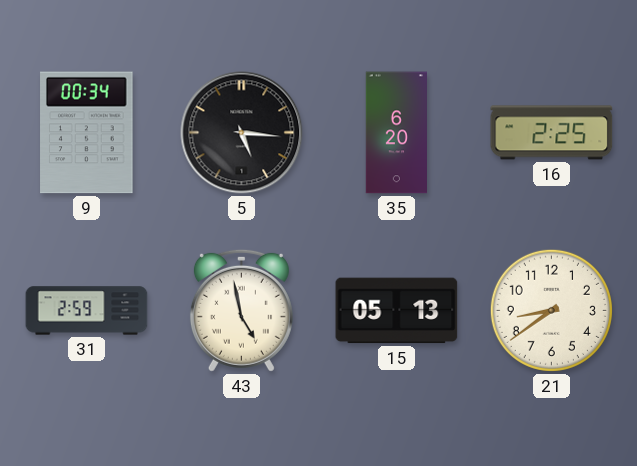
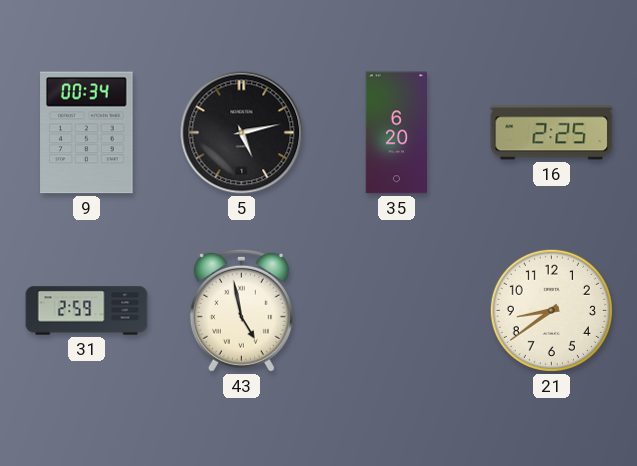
5: 5:16 -> 5:13 (242, 133)
15: 05:13 -> none (397, 311)
